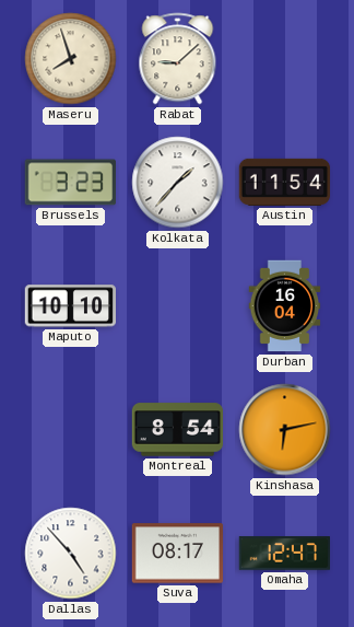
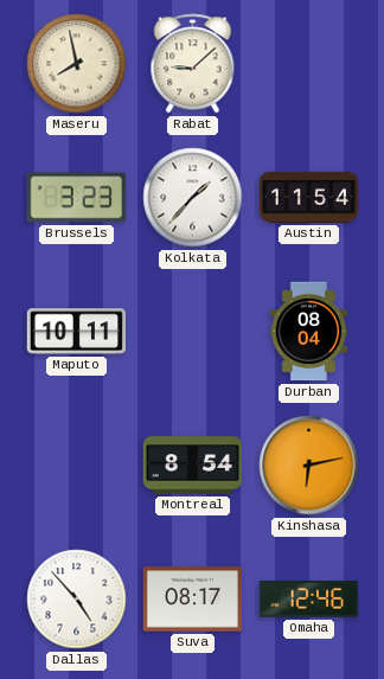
Maseru: 7:57 -> 7:58 (77, 64)
Maputo: 10:10 -> 10:11 (76, 332)
Durban: 16:04 -> 08:04 (309, 332)
Omaha: 12:47 -> 12:46 (309, 600)
